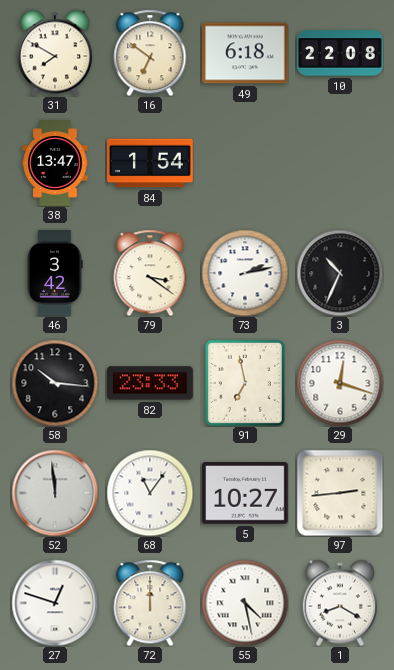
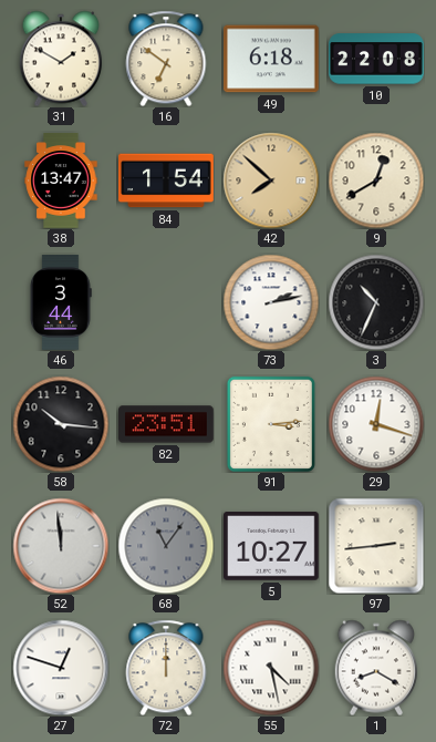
31: 7:50 -> 1:50 (60, 59)
42: none -> 7:52 (271, 181)
9: none -> 12:40 (376, 181)
46: 3:42 -> 3:44 (61, 303)
79: 3:21 -> none (150, 273)
82: 23:33 -> 23:51 (166, 424)
91: 6:58 -> 3:14 (271, 424)
68 dial: white -> grey (166, 546)
